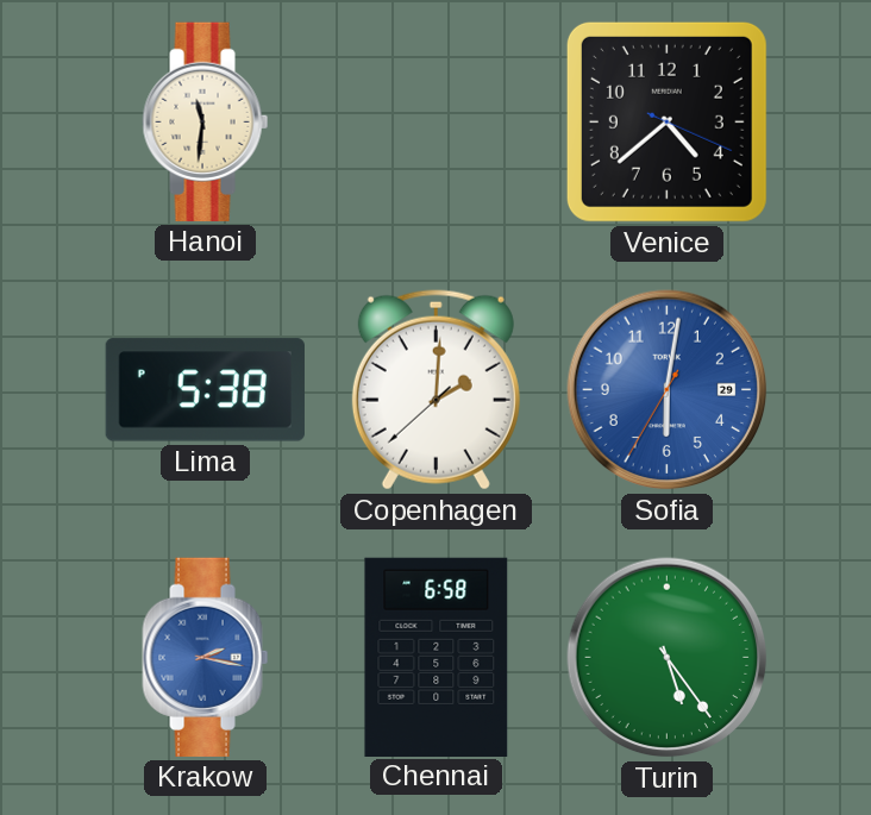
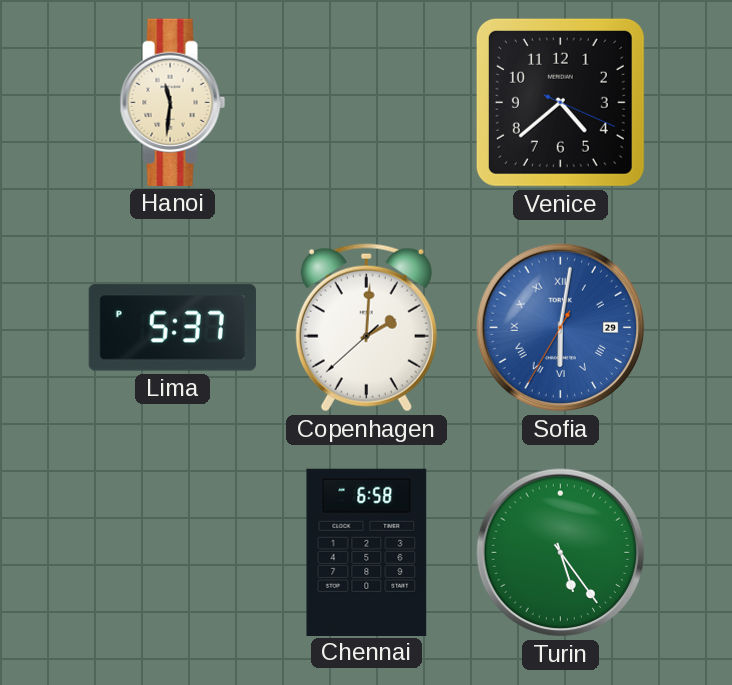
Lima: 5:38 -> 5:37 (172, 328)
Sofia numerals: Arabic -> Roman (561, 328)
Krakow: 2:17 -> none (206, 657)
